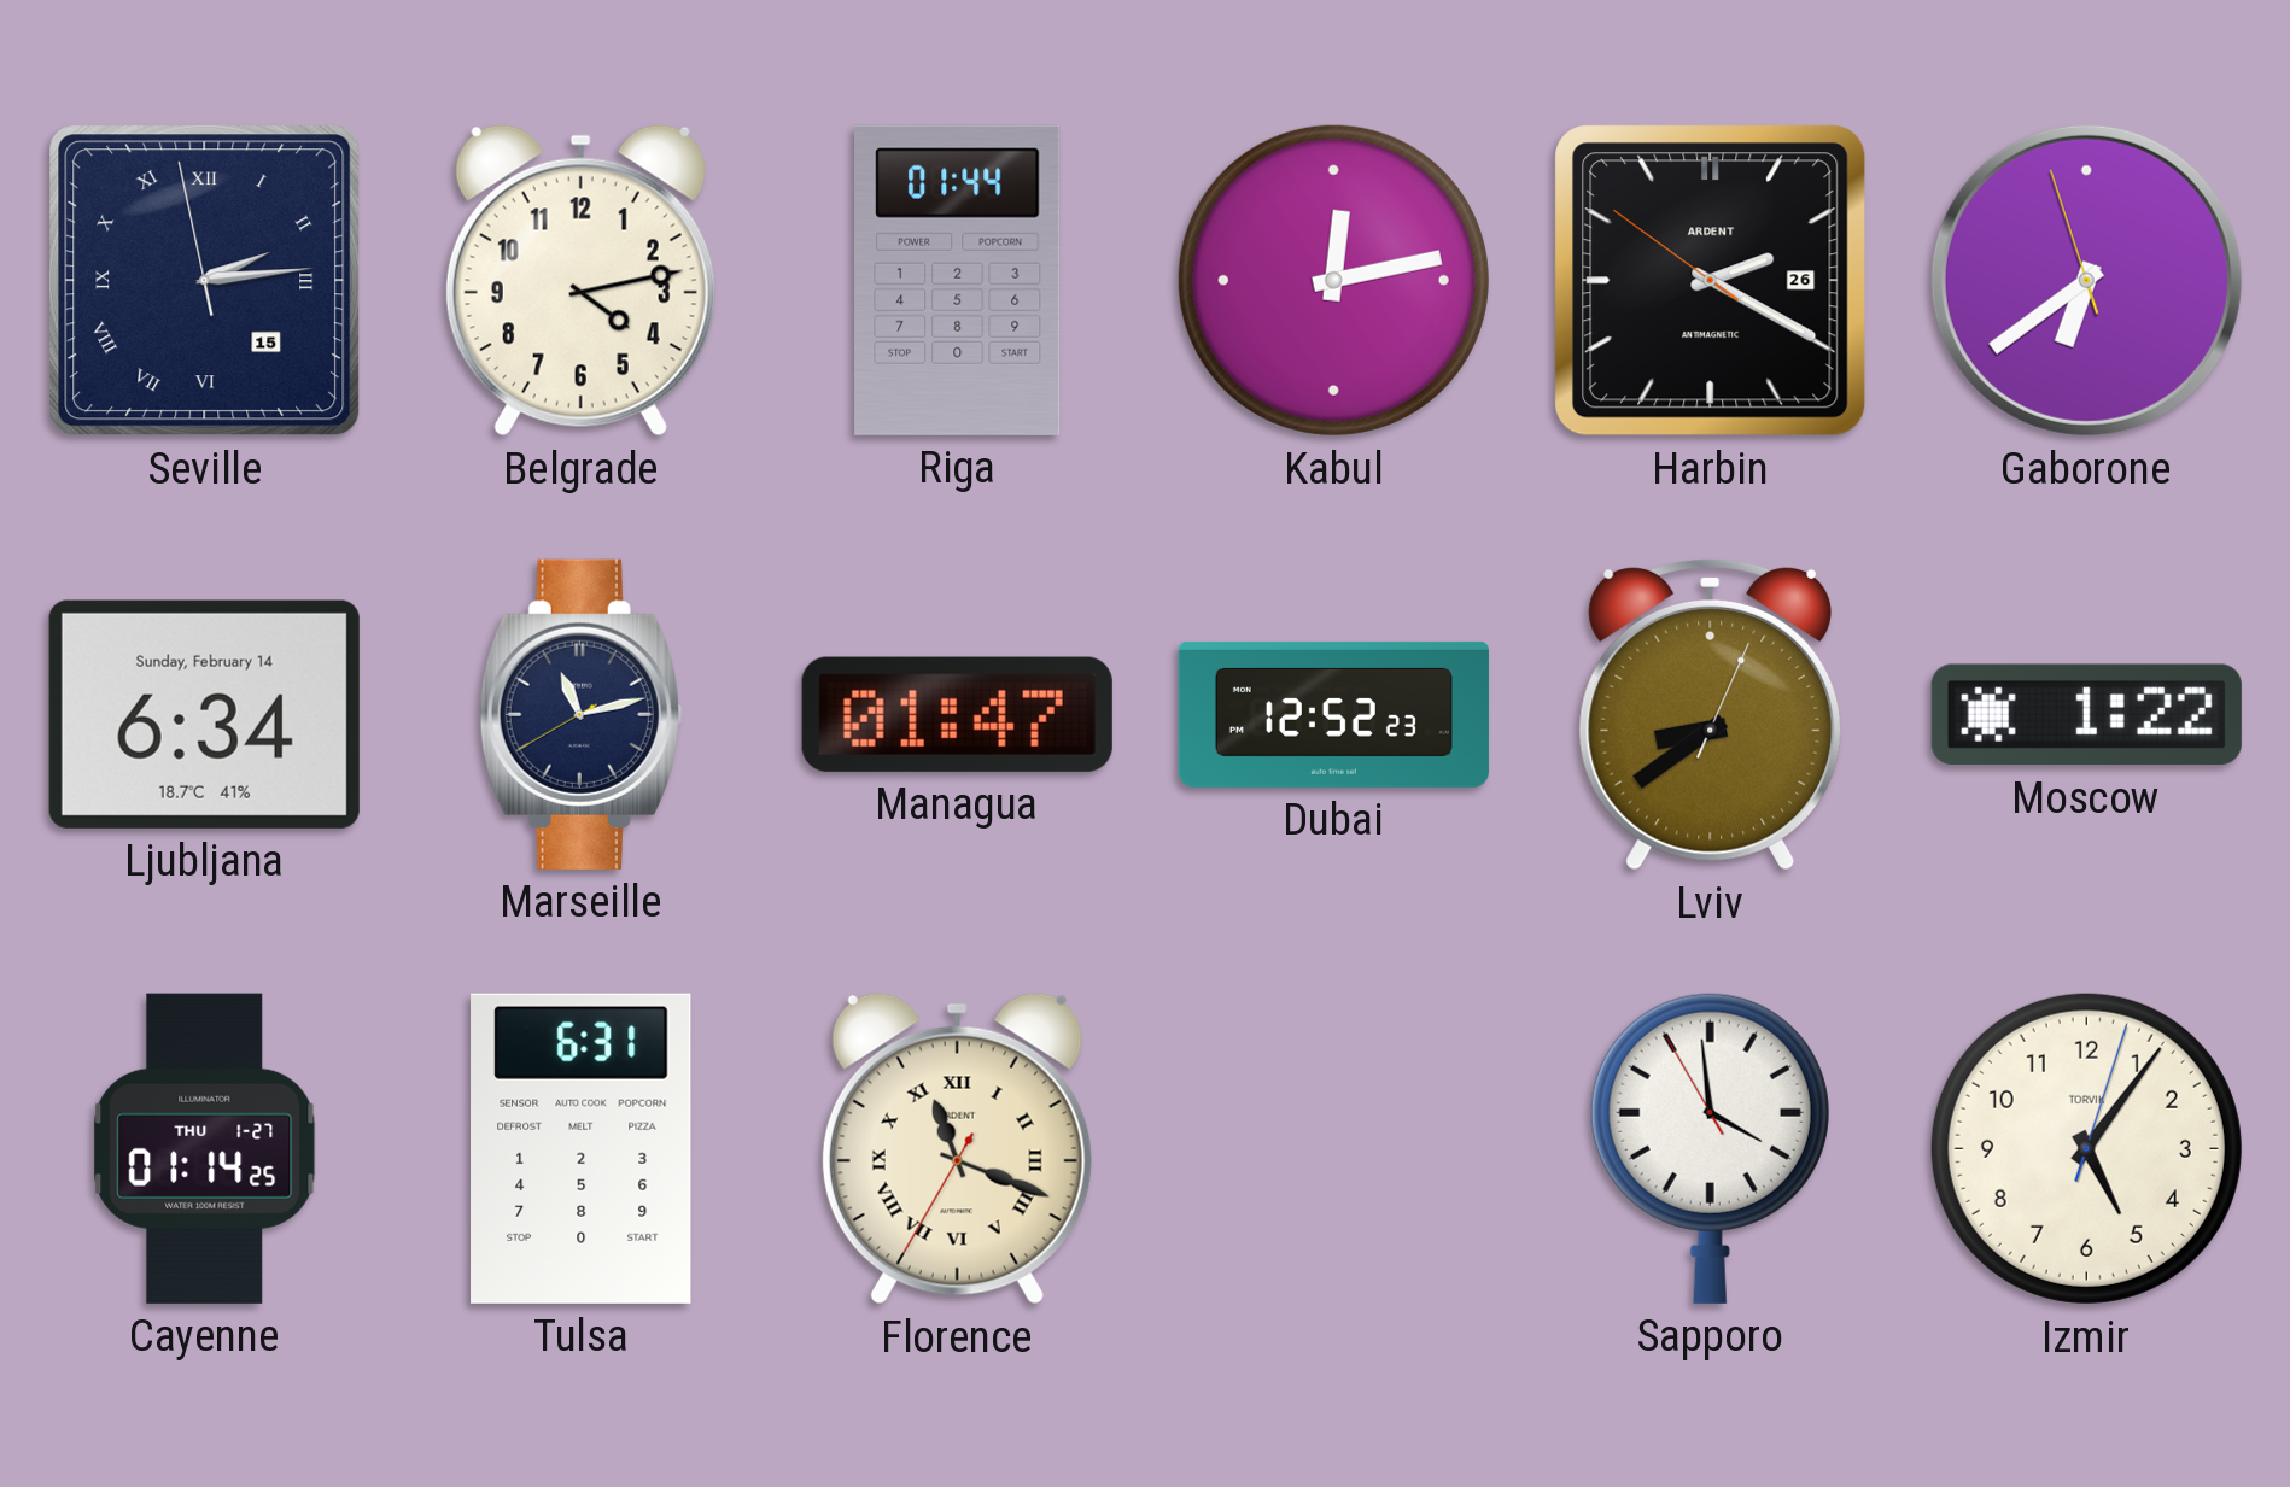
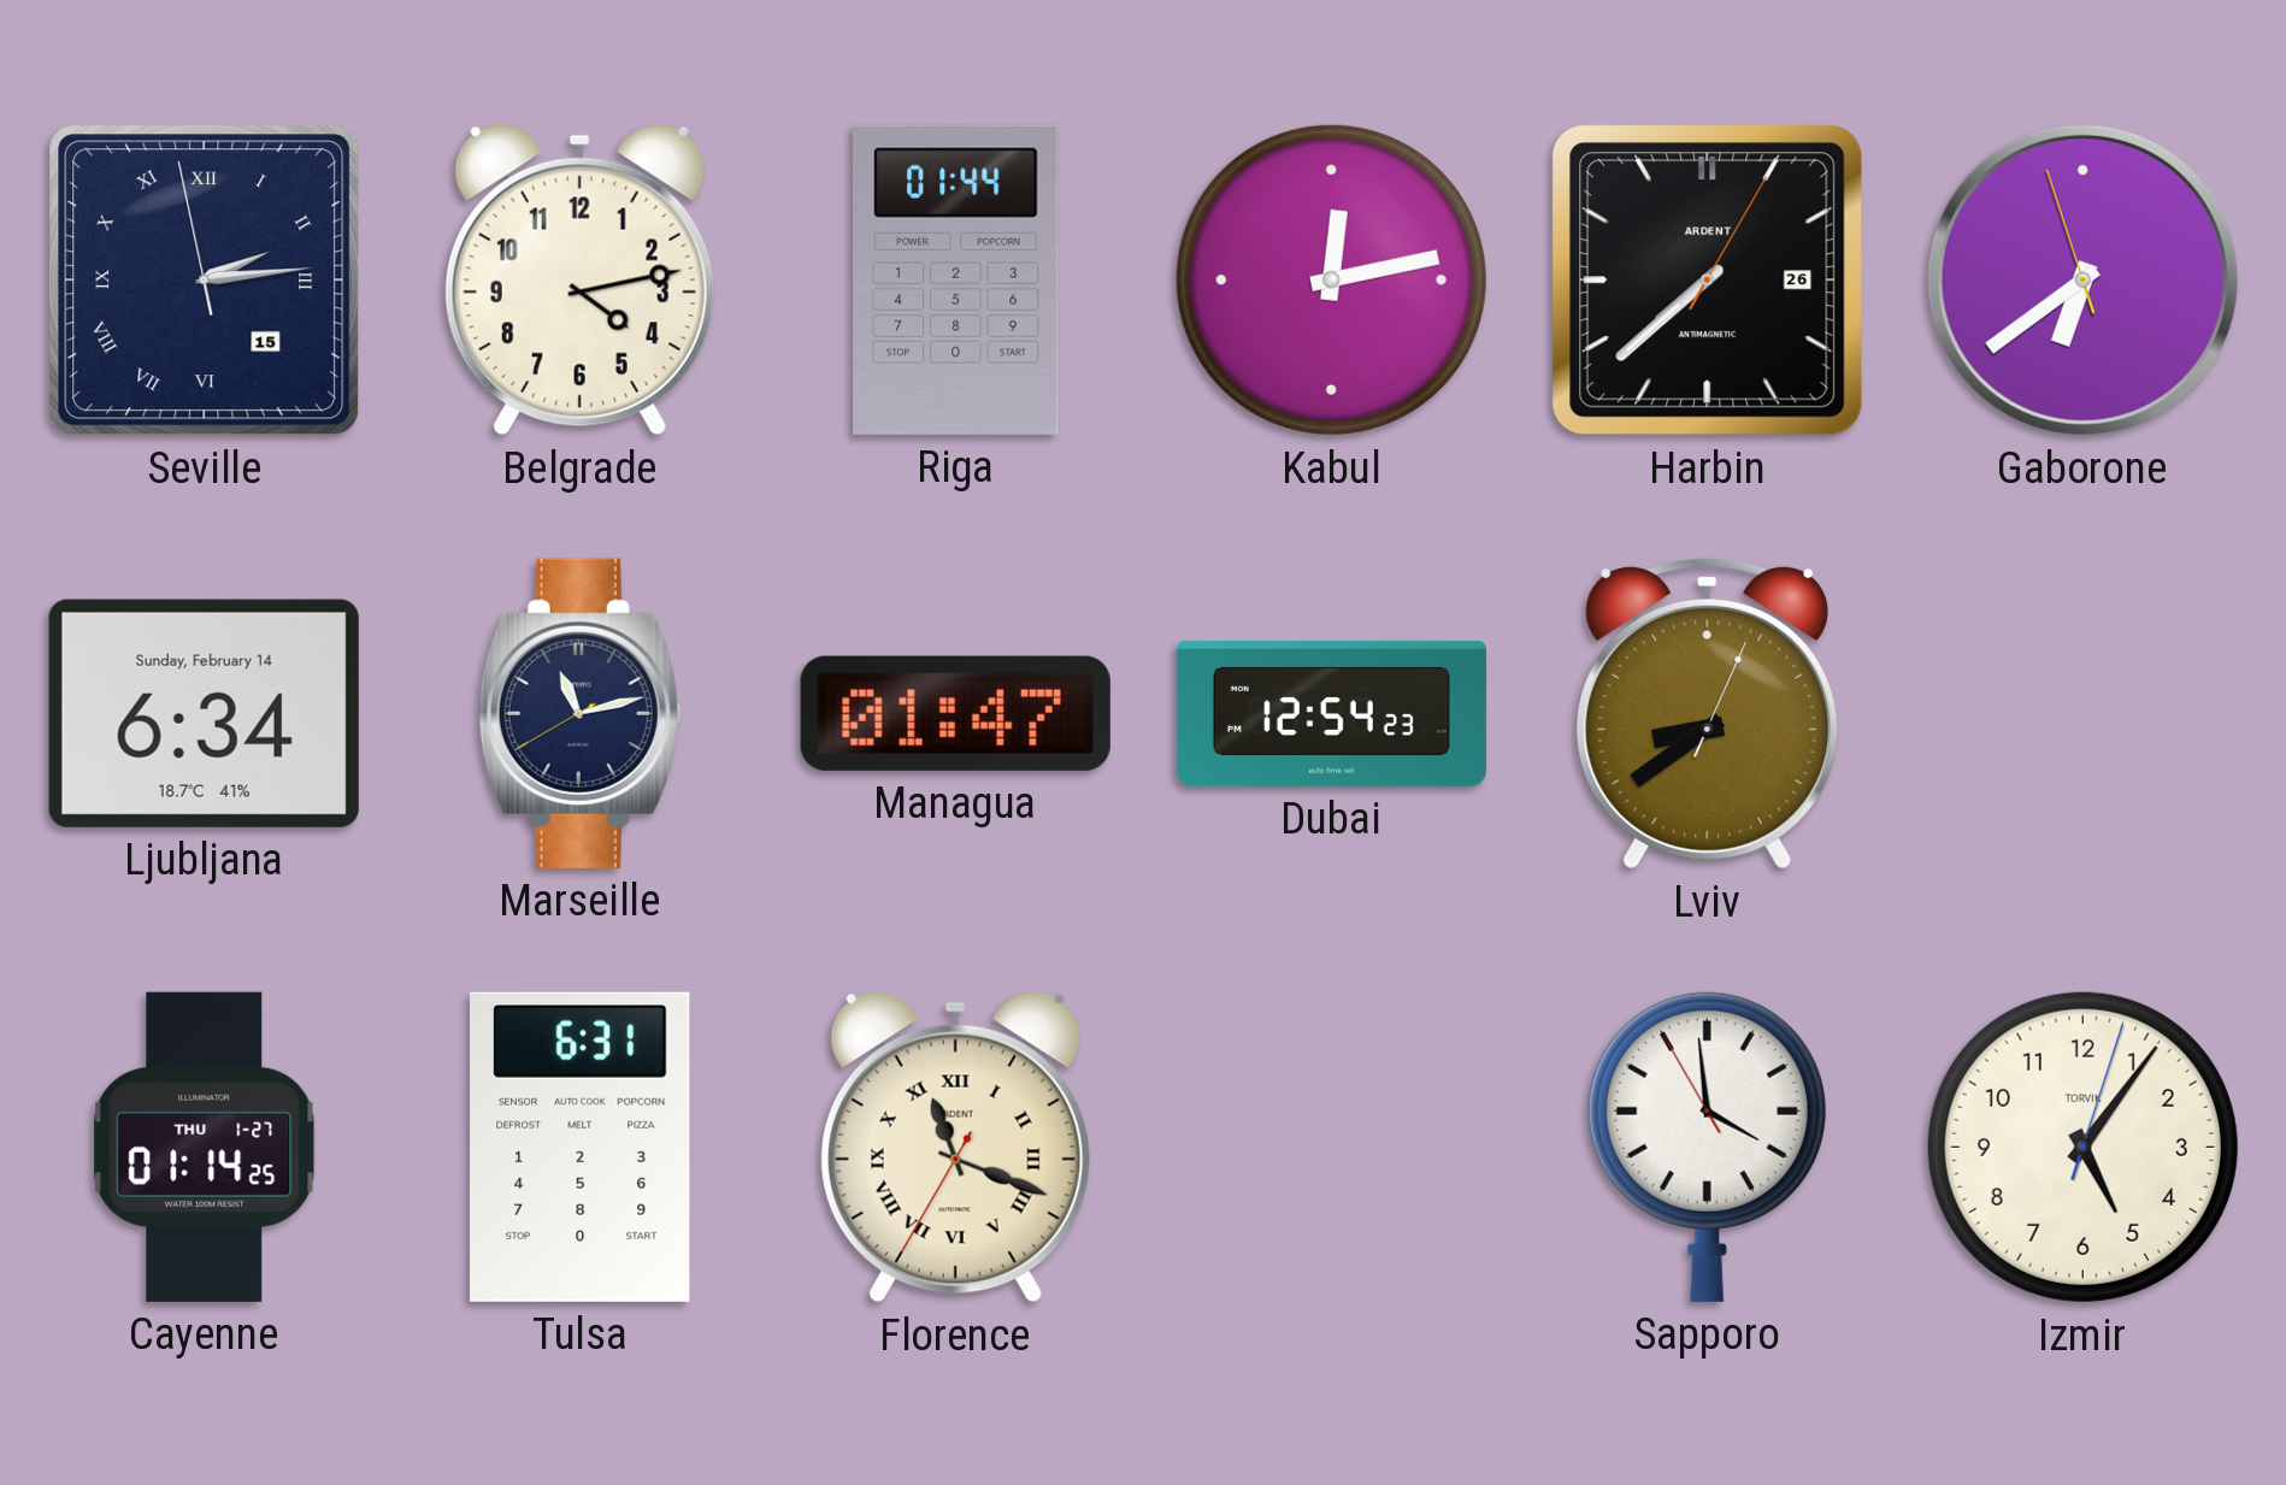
Harbin: 2:19 -> 7:38 (1708, 281)
Dubai: 12:52 -> 12:54 (1331, 713)
Moscow: 1:22 -> none (2086, 715)
